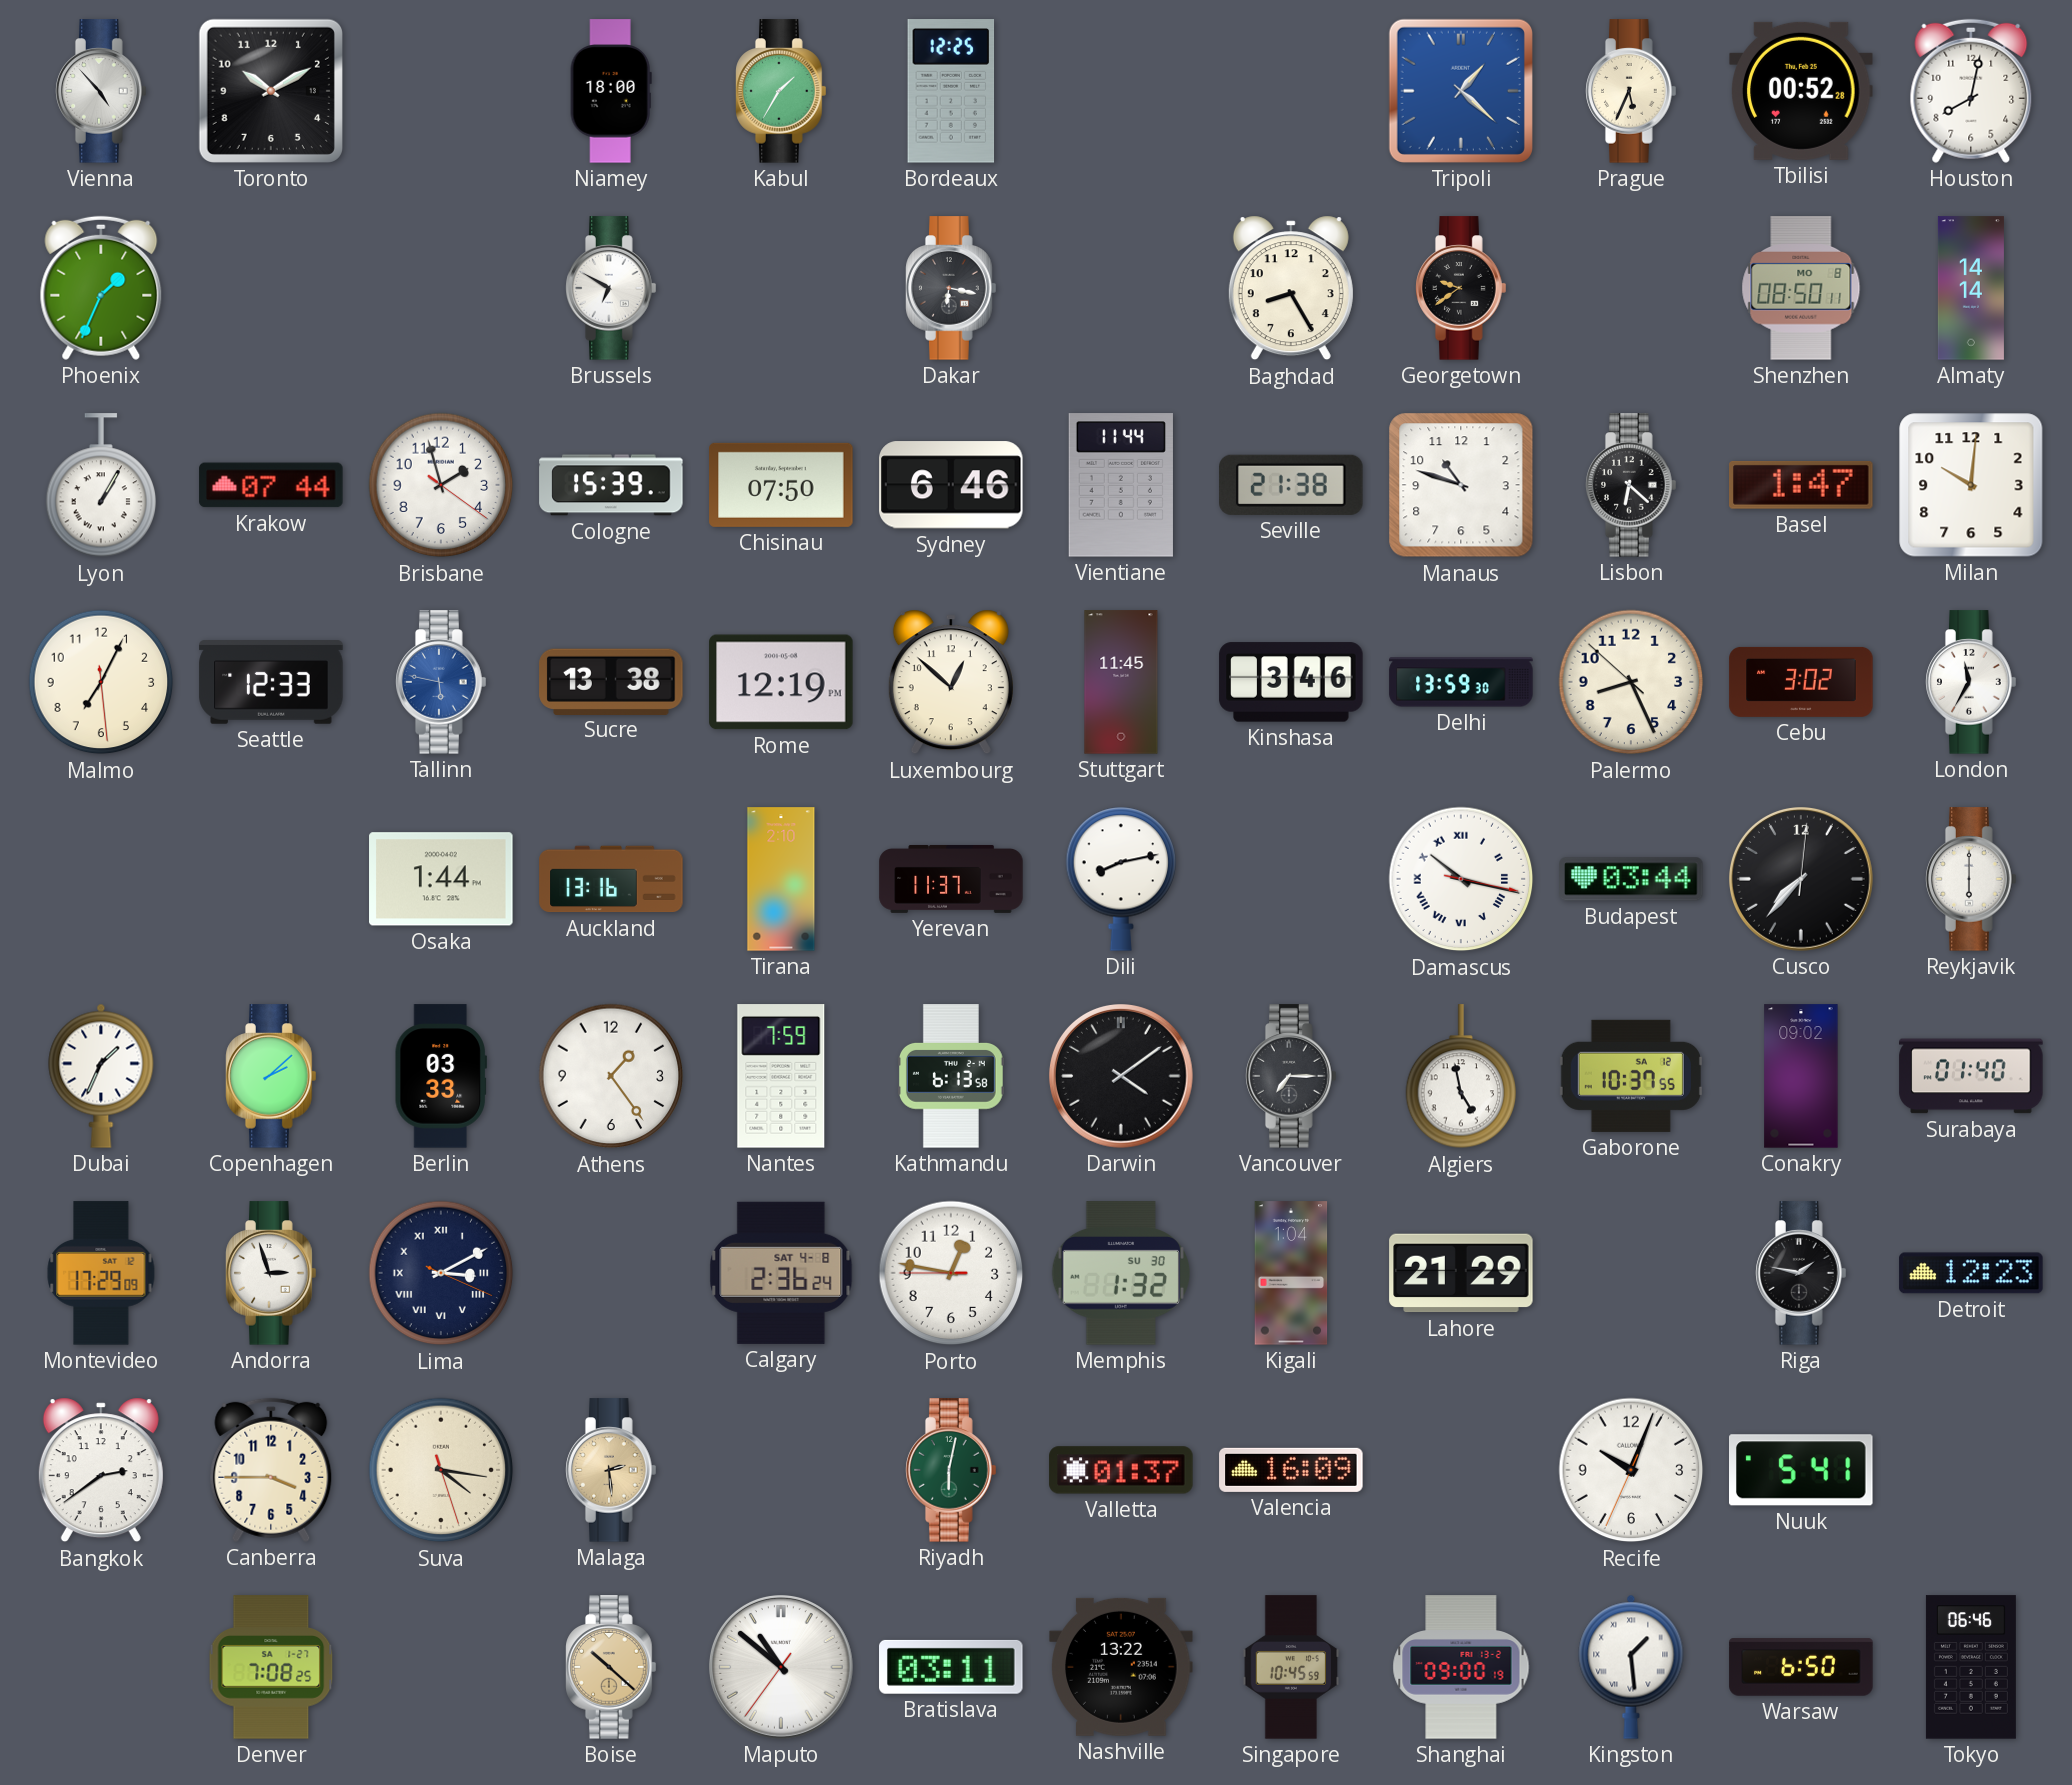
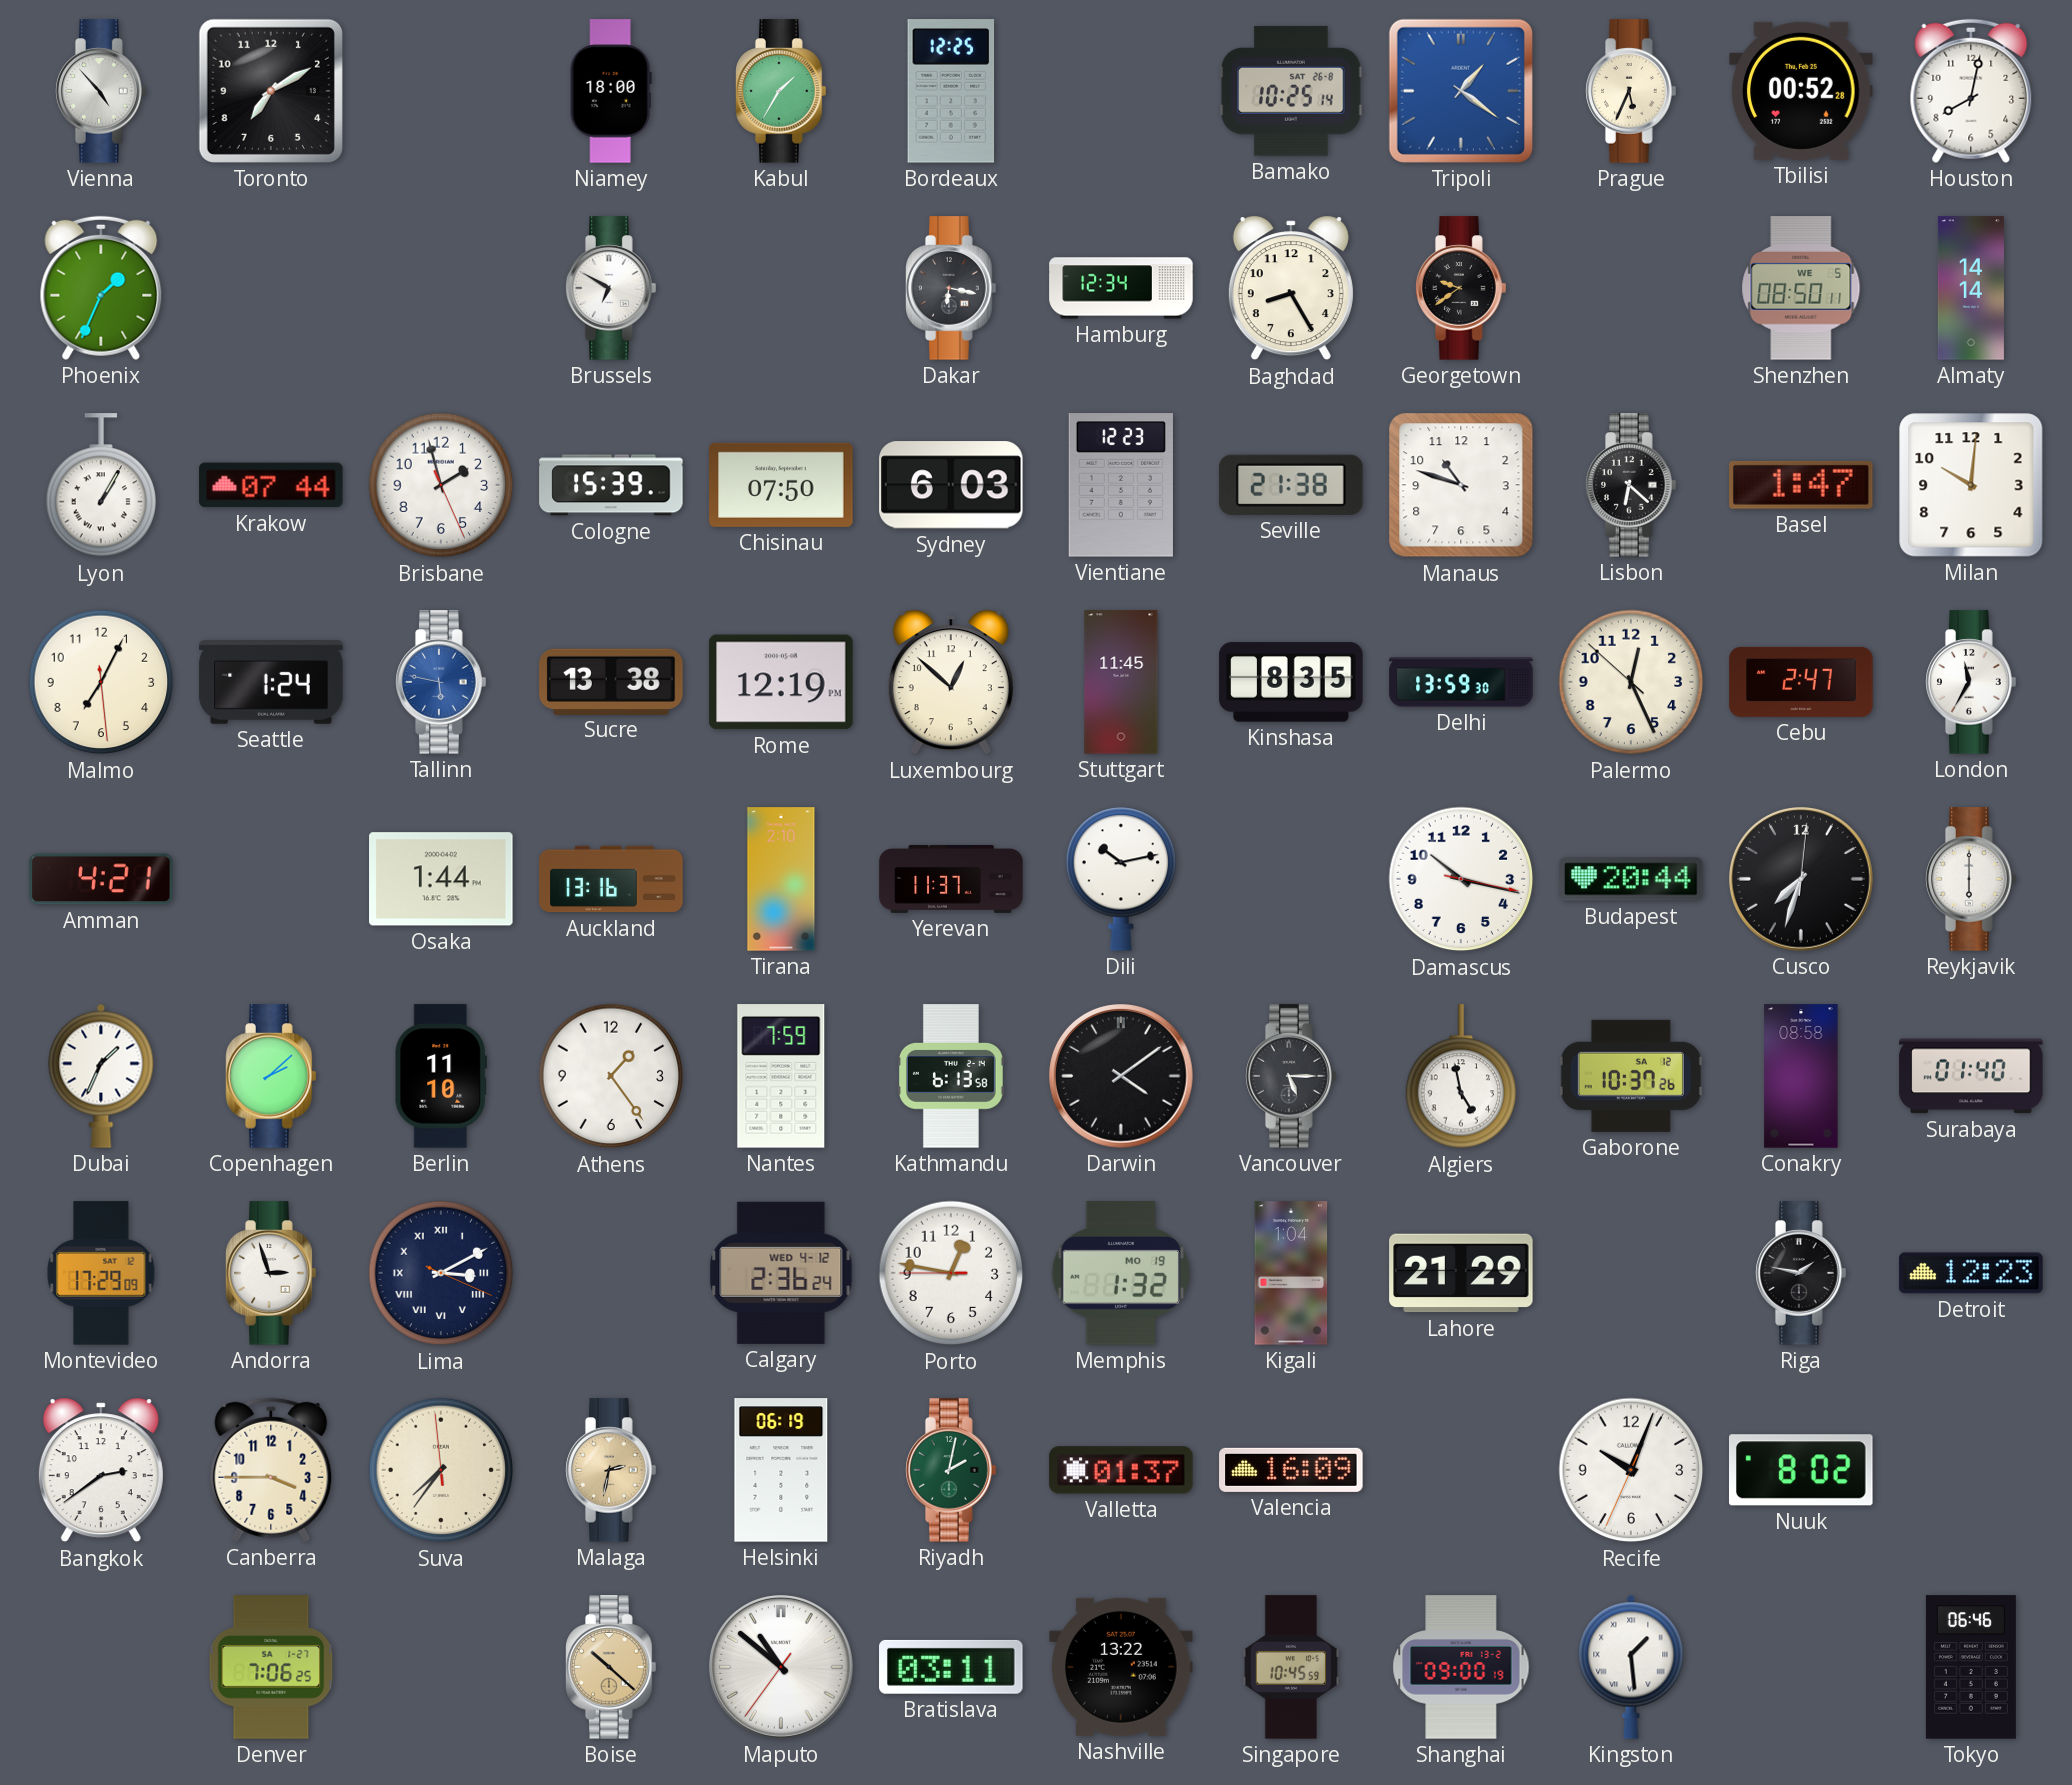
Toronto: 10:10 -> 7:10 (271, 91)
Bamako: none -> 10:25 (1291, 91)
Tripoli: 1:22 -> 1:21 (1461, 91)
Hamburg: none -> 12:34 (1121, 288)
Shenzhen date: MO 8 -> WE 5 (1801, 288)
Brisbane: 1:57:21 -> 1:57:26 (441, 485)
Sydney: 6:46 -> 6:03 (951, 485)
Vientiane: 11:44 -> 12:23 (1121, 485)
Seattle: 12:33 -> 1:24 (271, 682)
Kinshasa: 3:46 -> 8:35 (1291, 682)
Palermo: 8:25 -> 12:25 (1631, 682)
Cebu: 3:02 -> 2:47 (1801, 682)
Amman: none -> 4:21 (101, 879)
Dili: 8:13 -> 10:13 (1121, 879)
Damascus numerals: Roman -> Arabic (1461, 879)
Budapest: 03:44 -> 20:44 (1631, 879)
Cusco: 7:37 -> 7:33 (1802, 880)
Berlin: 03:33 -> 11:10 (441, 1076)
Vancouver: 7:15 -> 5:15 (1291, 1076)
Gaborone: 10:37:55 -> 10:37:26 (1631, 1076)
Conakry: 09:02 -> 08:58 (1801, 1076)
Calgary date: SAT 4-8 -> WED 4-12 (781, 1273)
Memphis date: SU 30 -> MO 19 (1121, 1273)
Suva: 4:16 -> 7:35 (441, 1470)
Malaga: 2:29 -> 2:32 (611, 1470)
Helsinki: none -> 06:19 (781, 1470)
Riyadh: 6:02 -> 2:02 (951, 1470)
Nuuk: 5:41 -> 8:02 (1801, 1470)
Denver: 7:08 -> 7:06 (271, 1667)
Warsaw: 6:50 -> none (1801, 1667)
